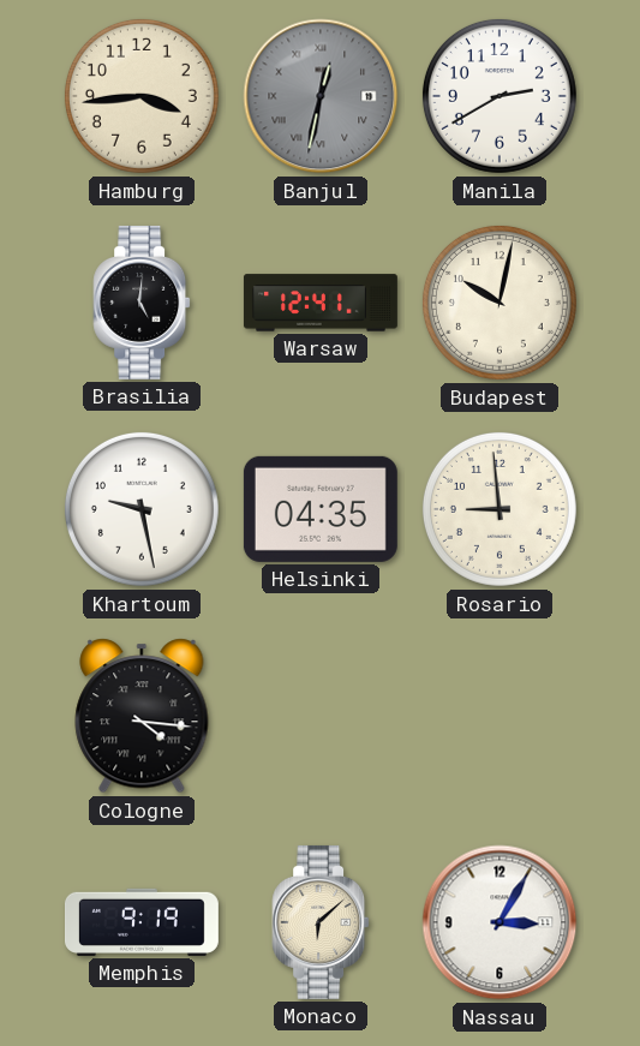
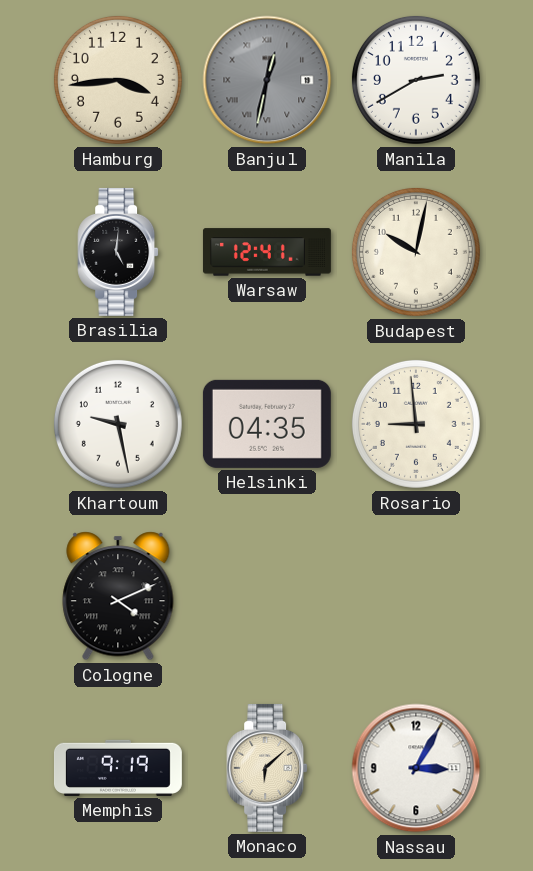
Cologne: 4:16 -> 4:11 (118, 596)
